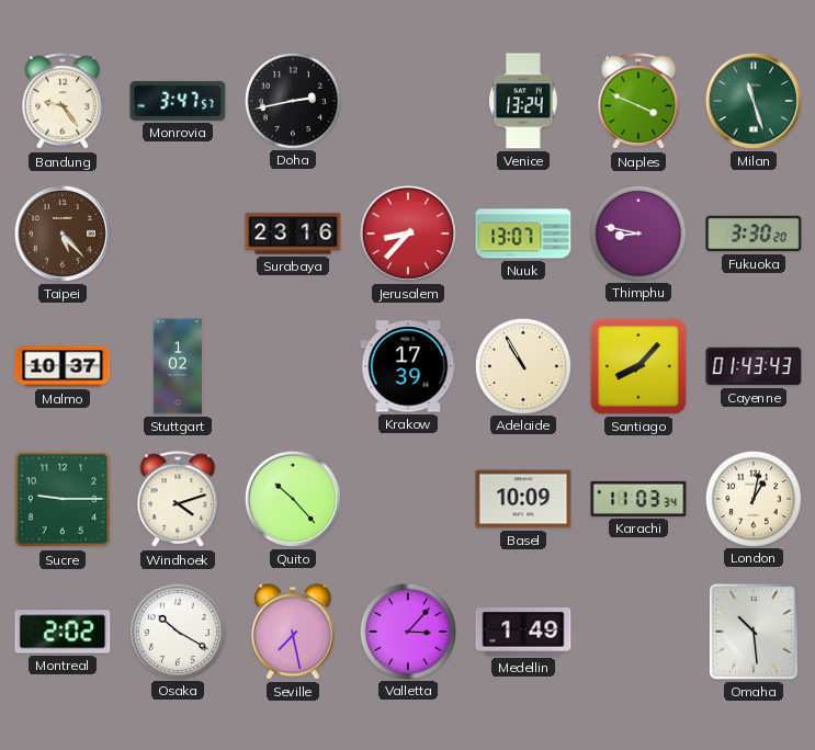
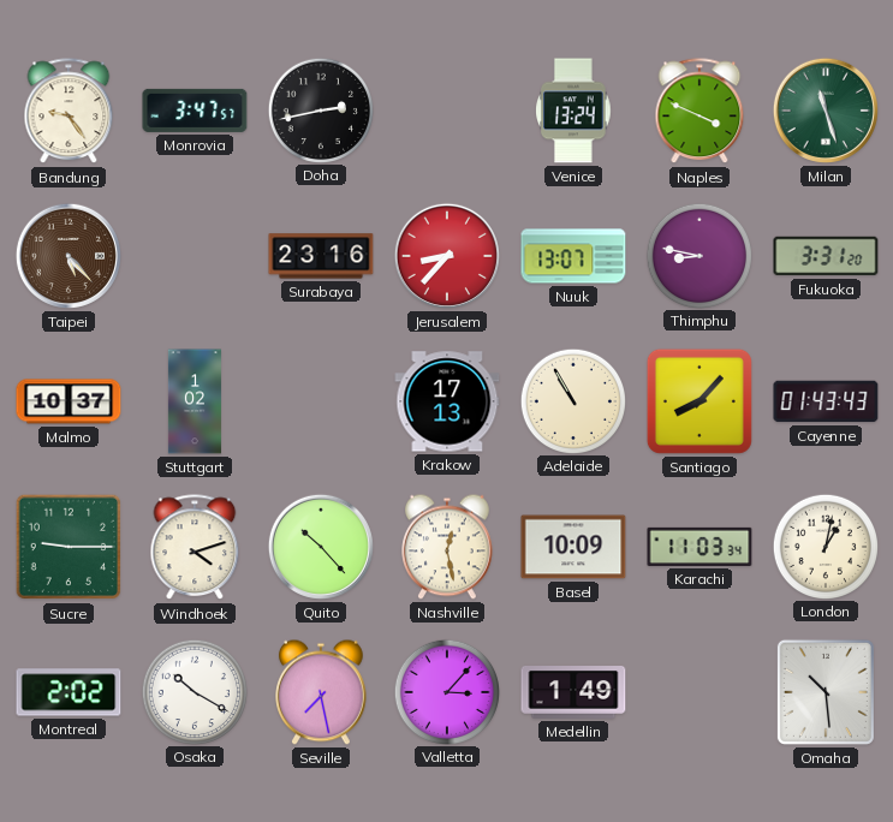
Fukuoka: 3:30 -> 3:31 (826, 256)
Krakow: 17:39 -> 17:13 (447, 401)
Nashville: none -> 12:28 (448, 547)
